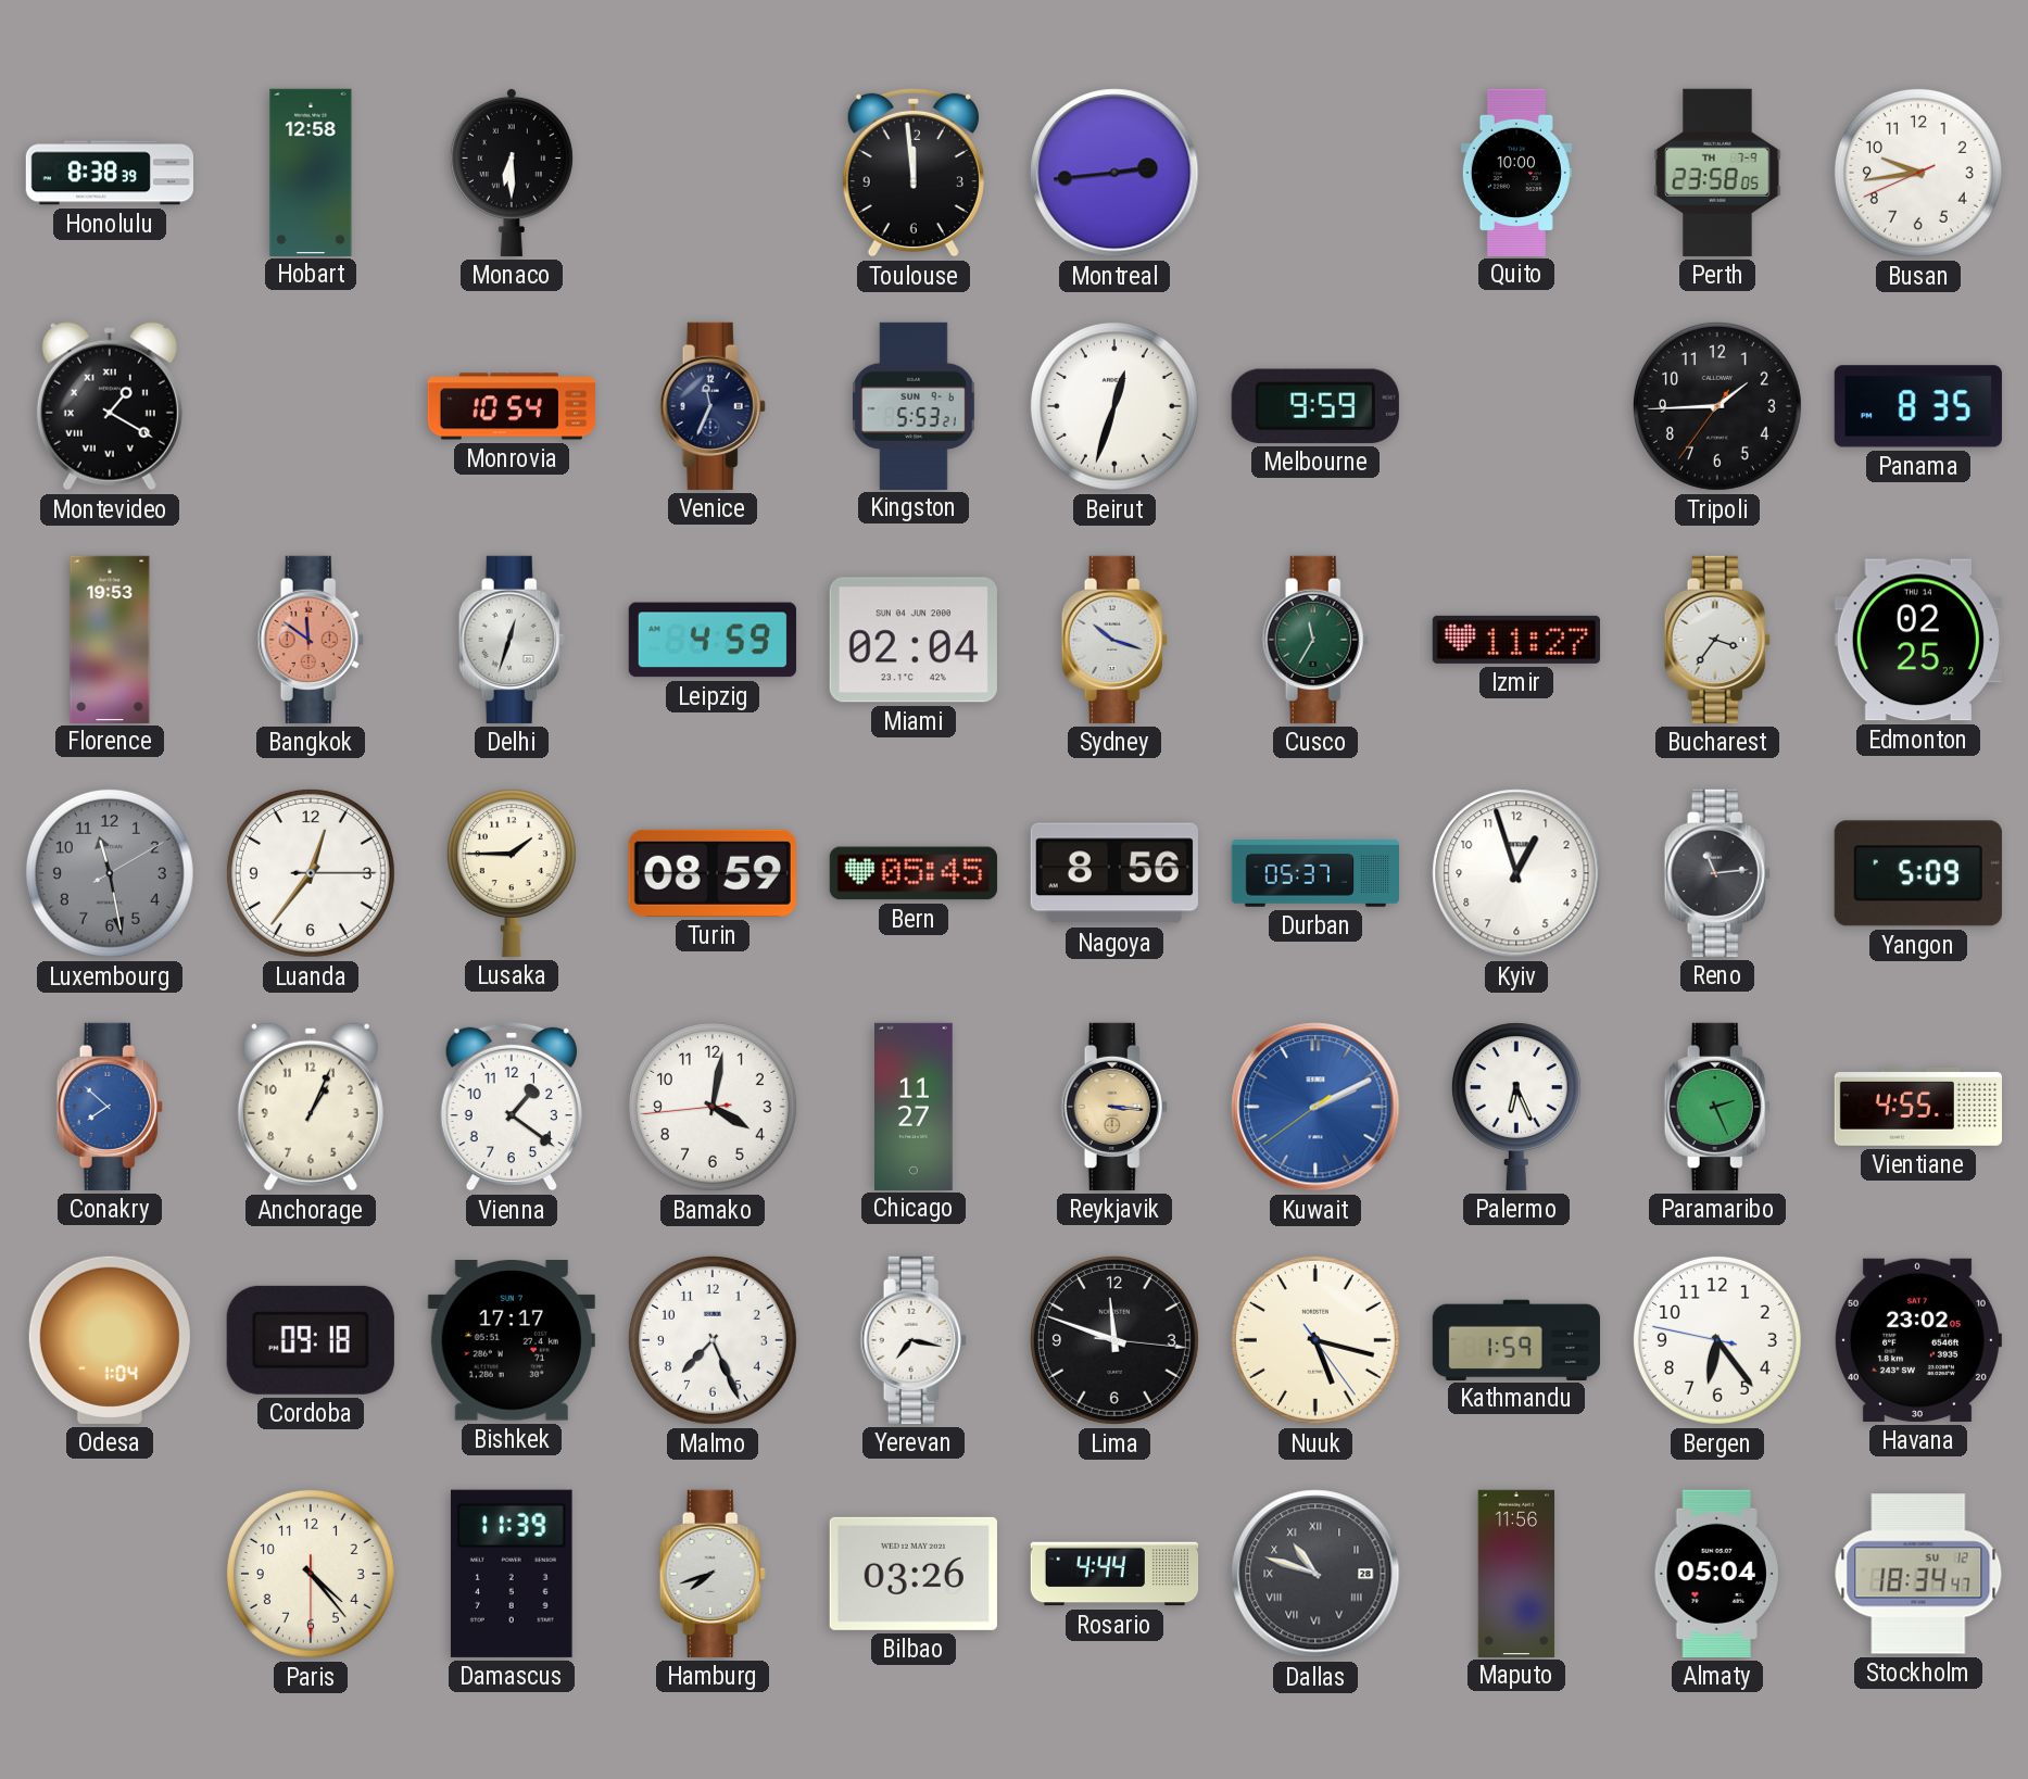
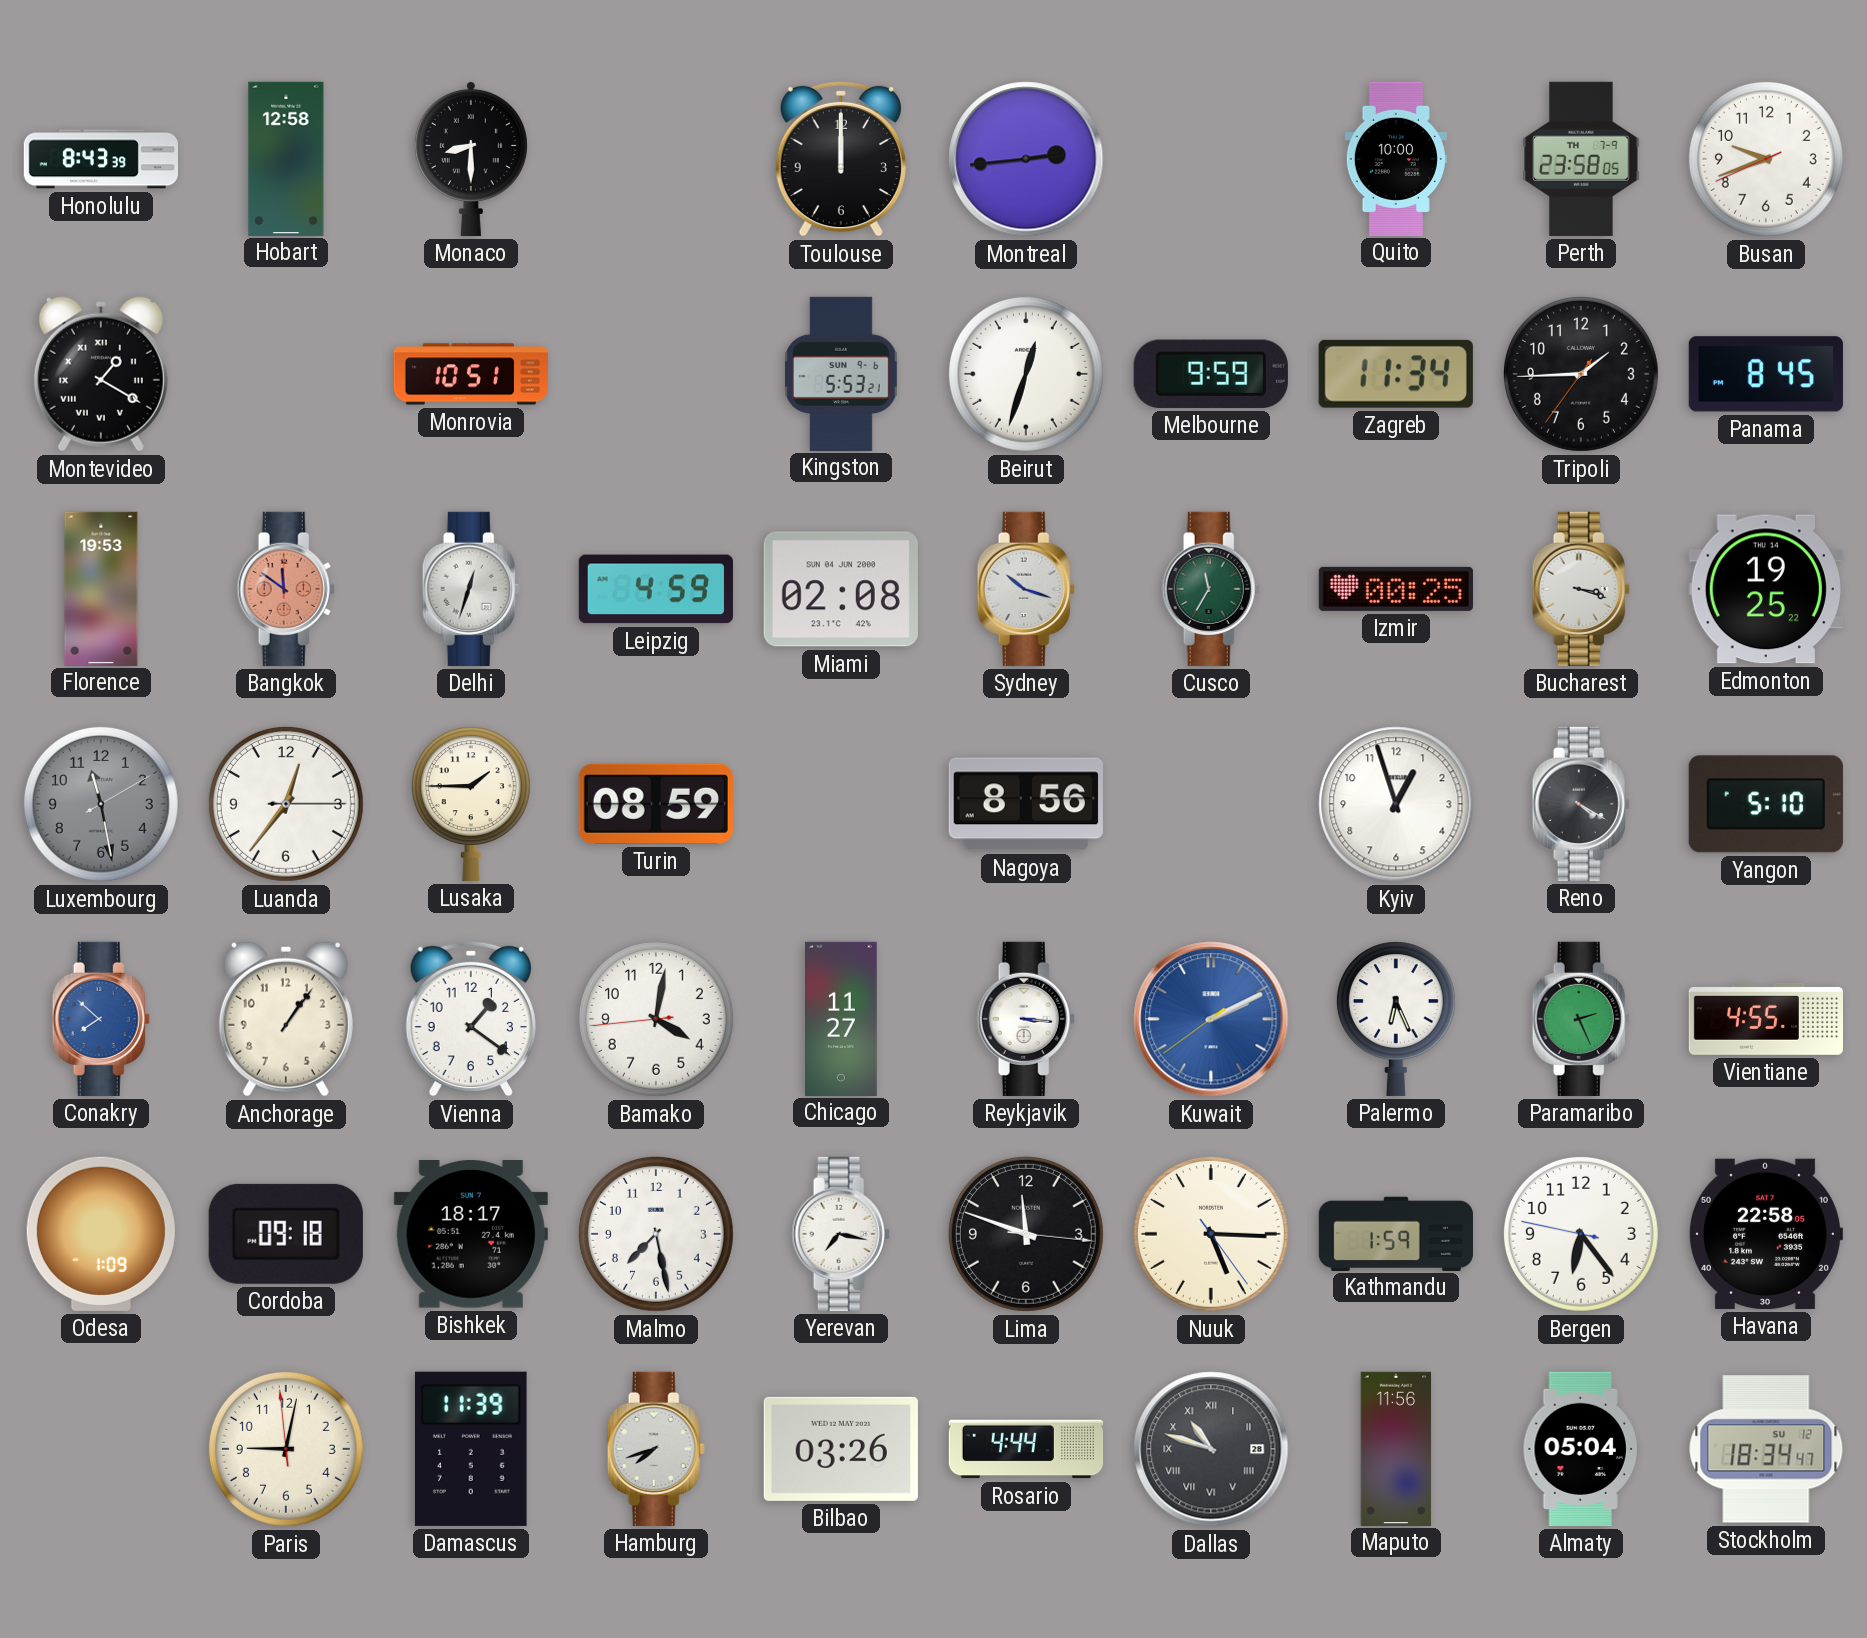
Honolulu: 8:38 -> 8:43 (100, 159)
Monaco: 6:30 -> 8:30 (471, 158)
Toulouse: 11:59 -> 12:00 (841, 159)
Busan: 9:43 -> 9:41 (1766, 159)
Monrovia: 10:54 -> 10:51 (470, 374)
Venice: 11:34 -> none (713, 406)
Zagreb: none -> 11:34 (1396, 374)
Panama: 8:35 -> 8:45 (1766, 374)
Miami: 02:04 -> 02:08 (841, 589)
Izmir: 11:27 -> 00:25 (1396, 589)
Bucharest: 3:36 -> 3:18 (1581, 589)
Edmonton: 02:25 -> 19:25 (1766, 589)
Bern: 05:45 -> none (914, 873)
Durban: 05:37 -> none (1314, 873)
Reno: 11:14 -> 4:20 (1581, 804)
Yangon: 5:09 -> 5:10 (1766, 804)
Anchorage: 1:04 -> 1:06 (286, 1019)
Reykjavik dial: champagne -> white (1026, 1019)
Odesa: 1:04 -> 1:09 (101, 1234)
Bishkek: 17:17 -> 18:17 (471, 1235)
Malmo: 7:26 -> 7:28 (656, 1234)
Nuuk: 5:17 -> 5:15 (1211, 1234)
Havana: 23:02 -> 22:58 (1765, 1234)
Paris: 4:23 -> 9:01 (286, 1449)
